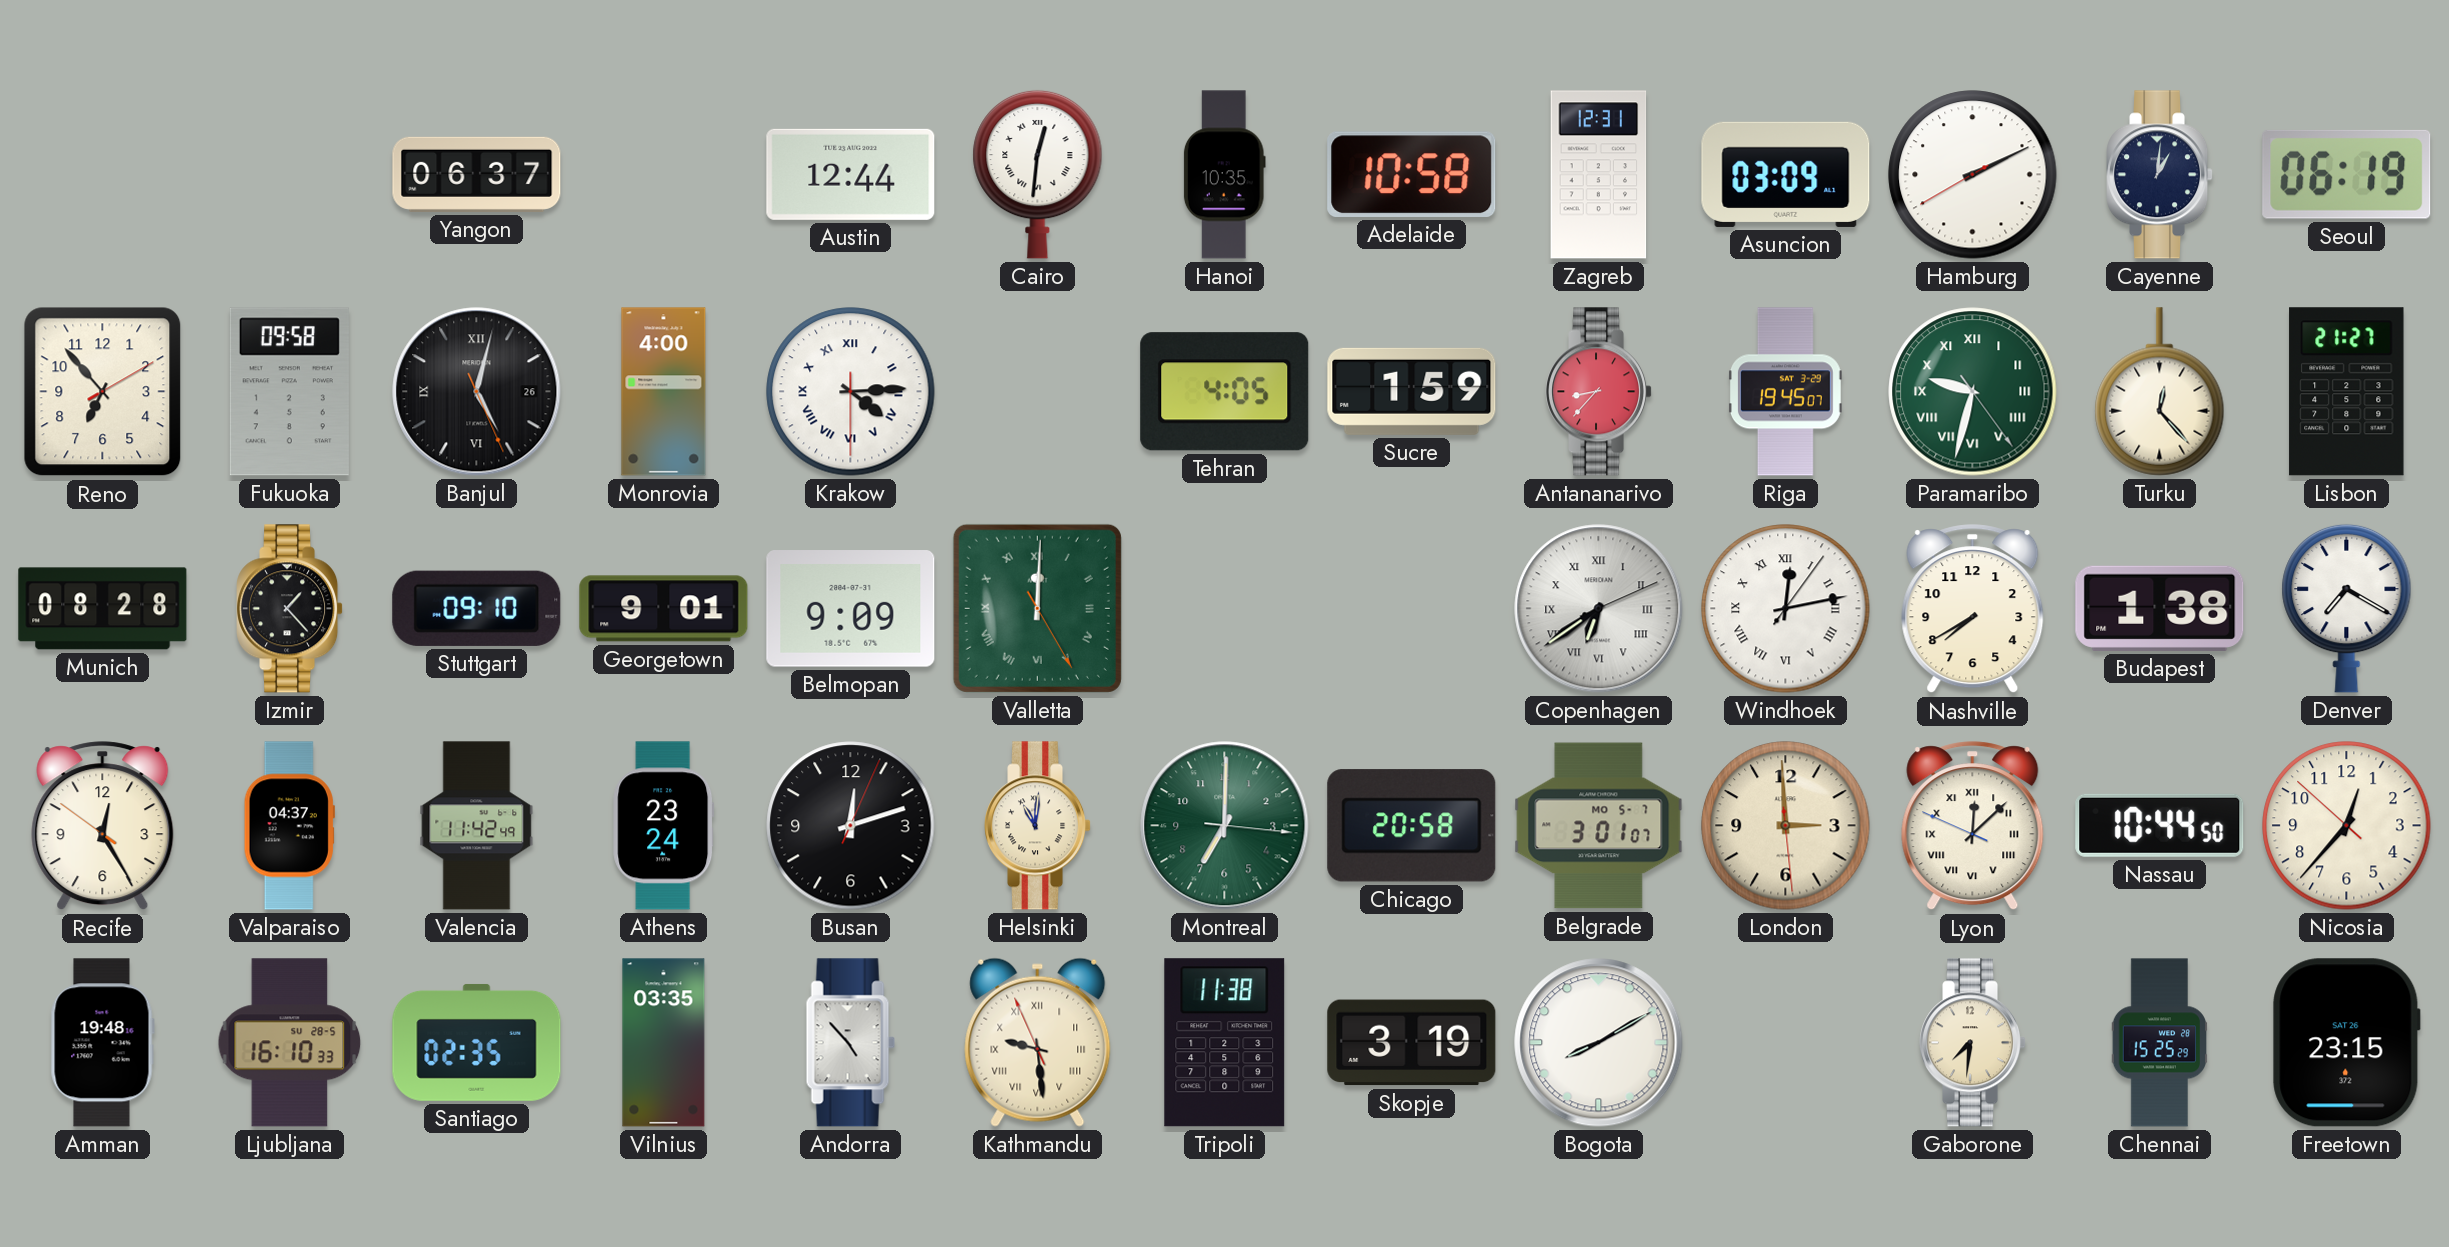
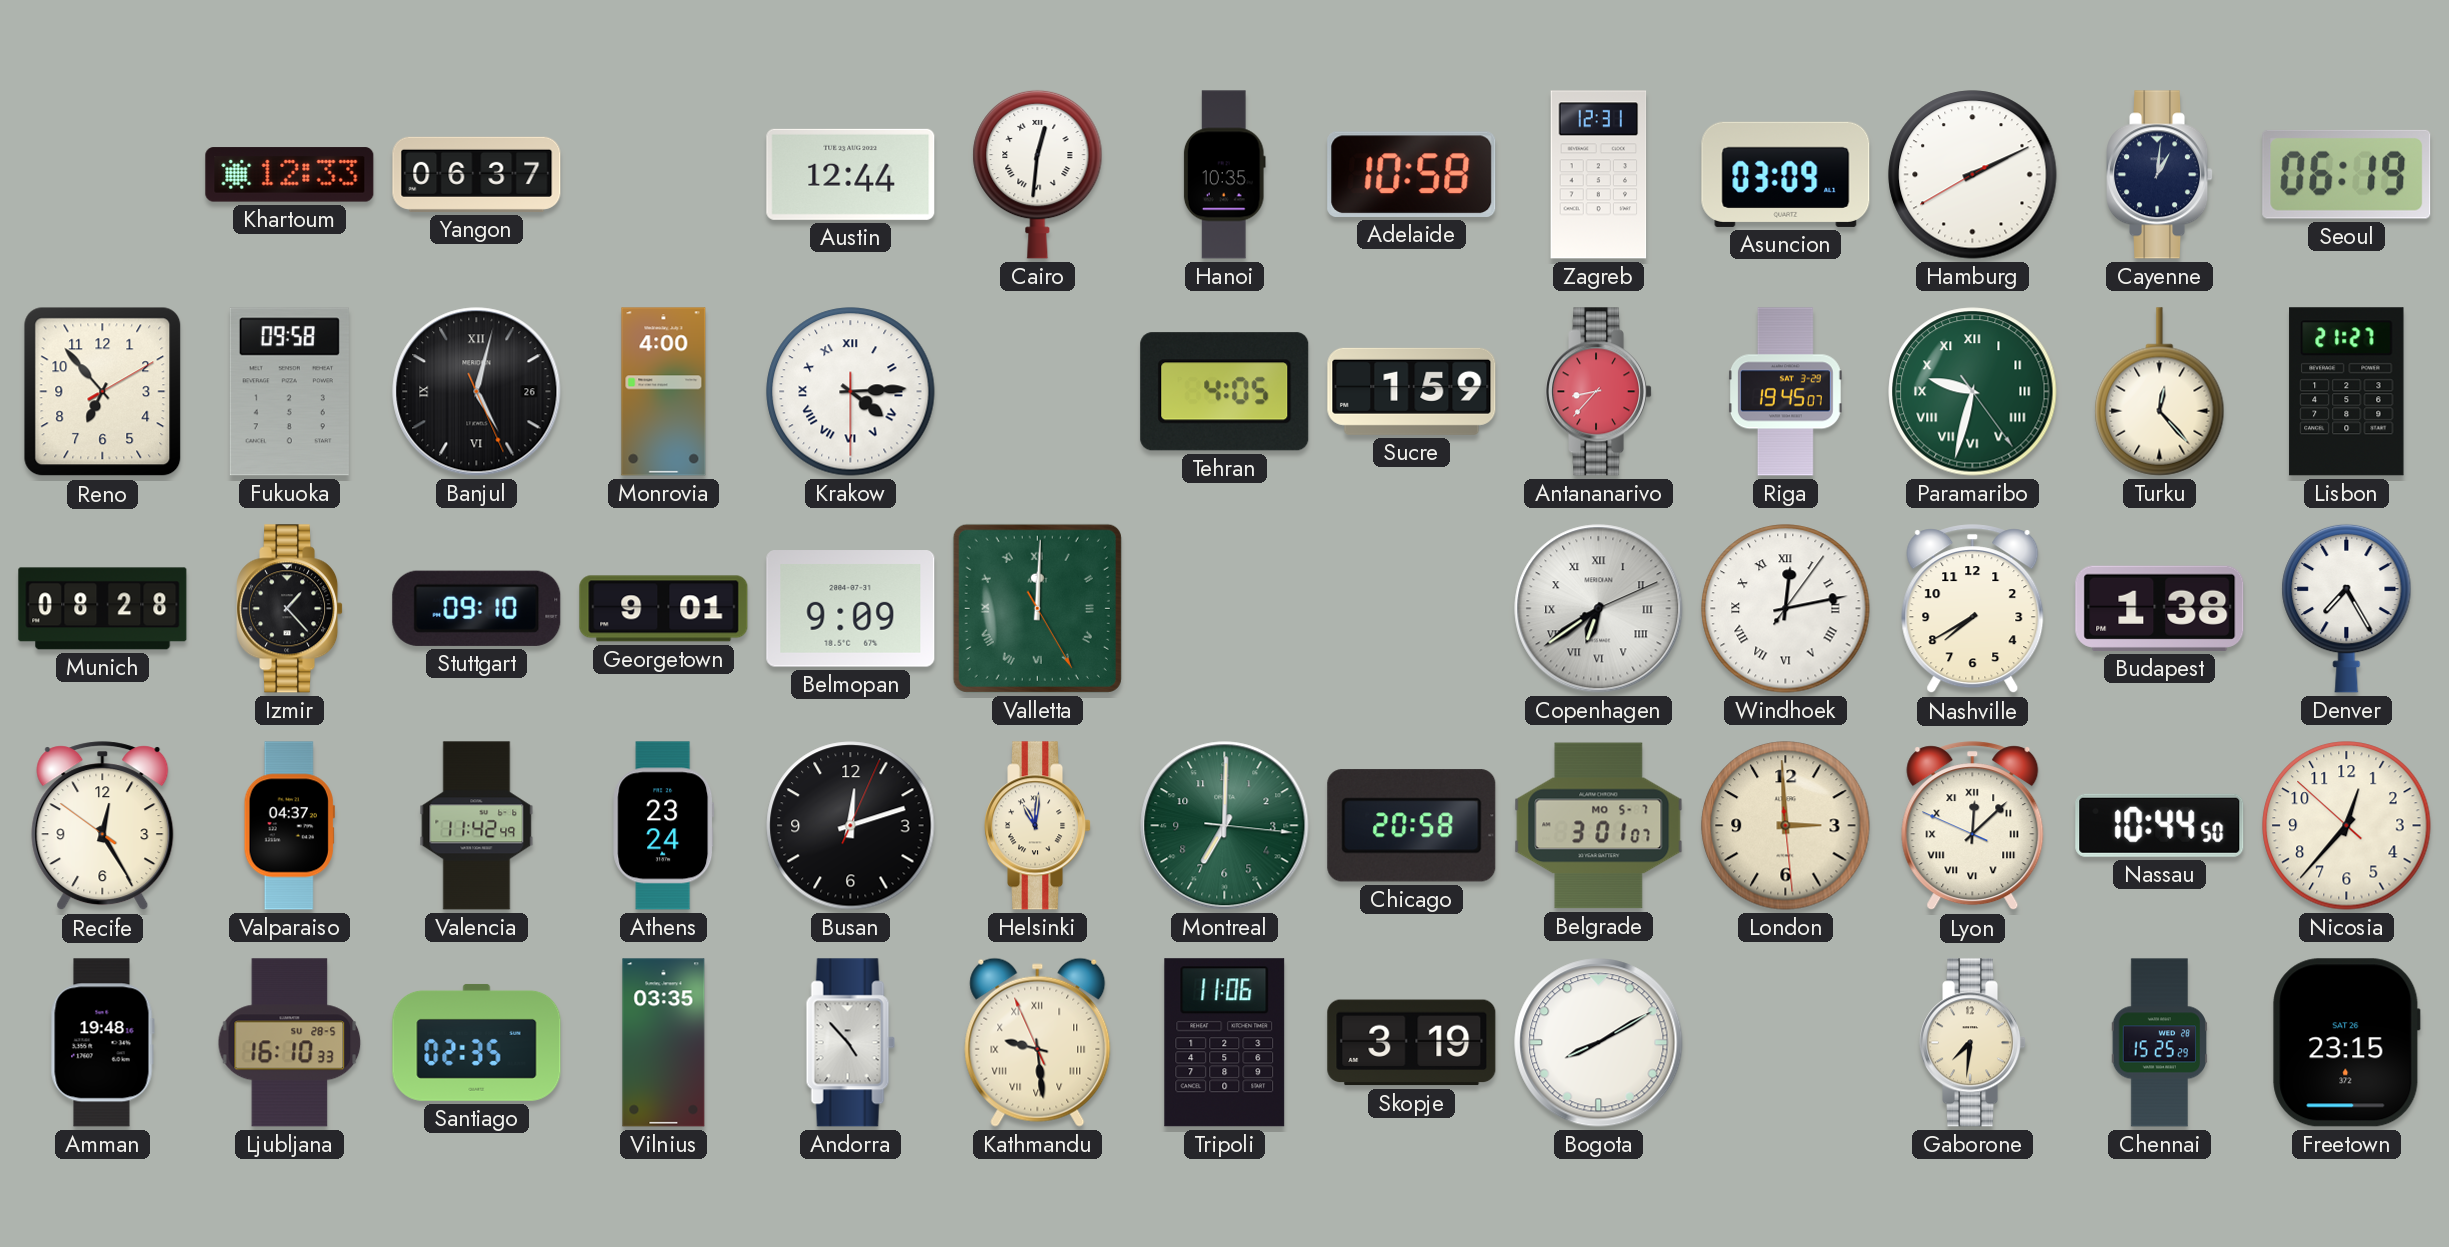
Khartoum: none -> 12:33 (290, 175)
Denver: 7:20 -> 7:25 (2347, 608)
Tripoli: 11:38 -> 11:06 (1225, 1043)
